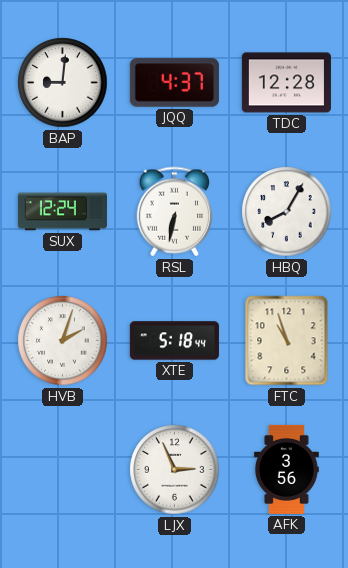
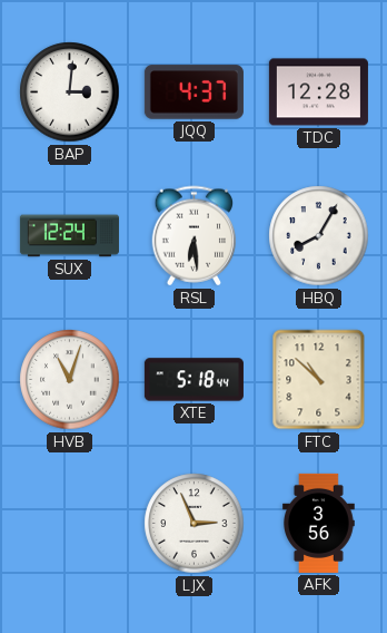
BAP: 9:01 -> 3:01 (70, 92)
RSL: 6:32 -> 6:29 (195, 236)
HVB: 2:03 -> 11:03 (70, 380)
FTC: 10:57 -> 10:52 (319, 380)
